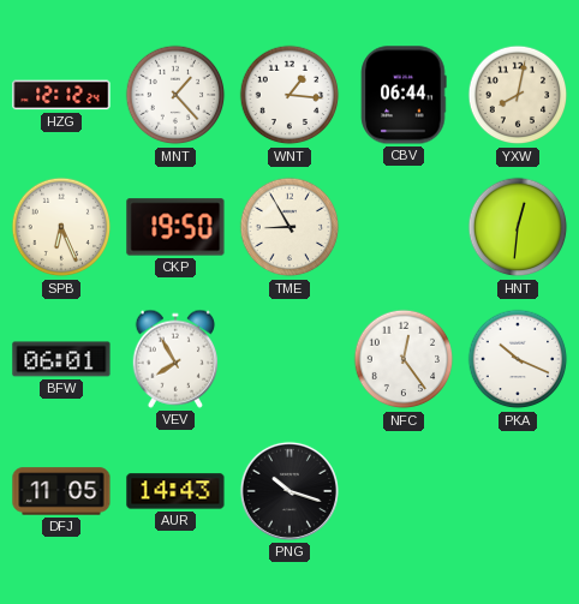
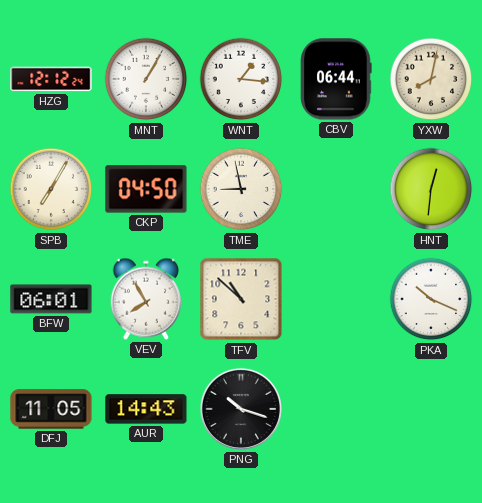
MNT: 1:23 -> 1:05 (146, 79)
SPB: 6:26 -> 7:05 (51, 189)
CKP: 19:50 -> 04:50 (146, 189)
TME: 8:55 -> 8:58 (241, 189)
TFV: none -> 10:52 (241, 299)
NFC: 12:24 -> none (404, 359)
